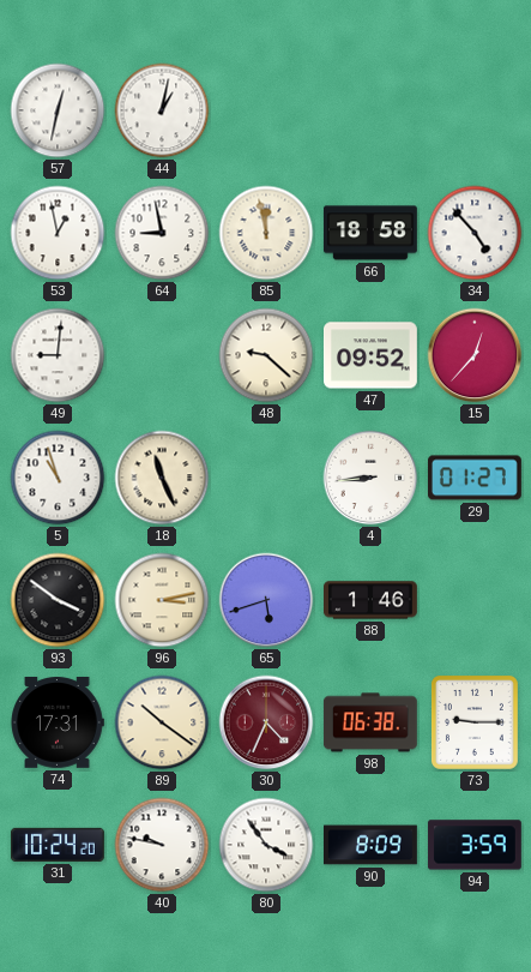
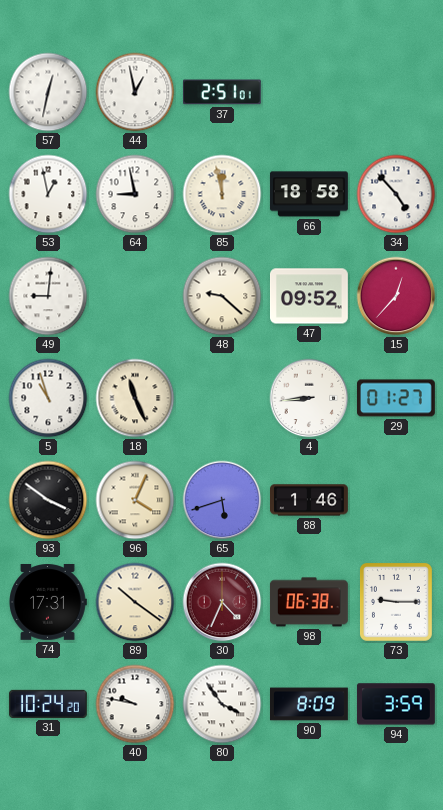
44: 1:02 -> 12:58 (135, 92)
37: none -> 2:51 (222, 92)
96: 3:13 -> 4:04 (135, 500)
